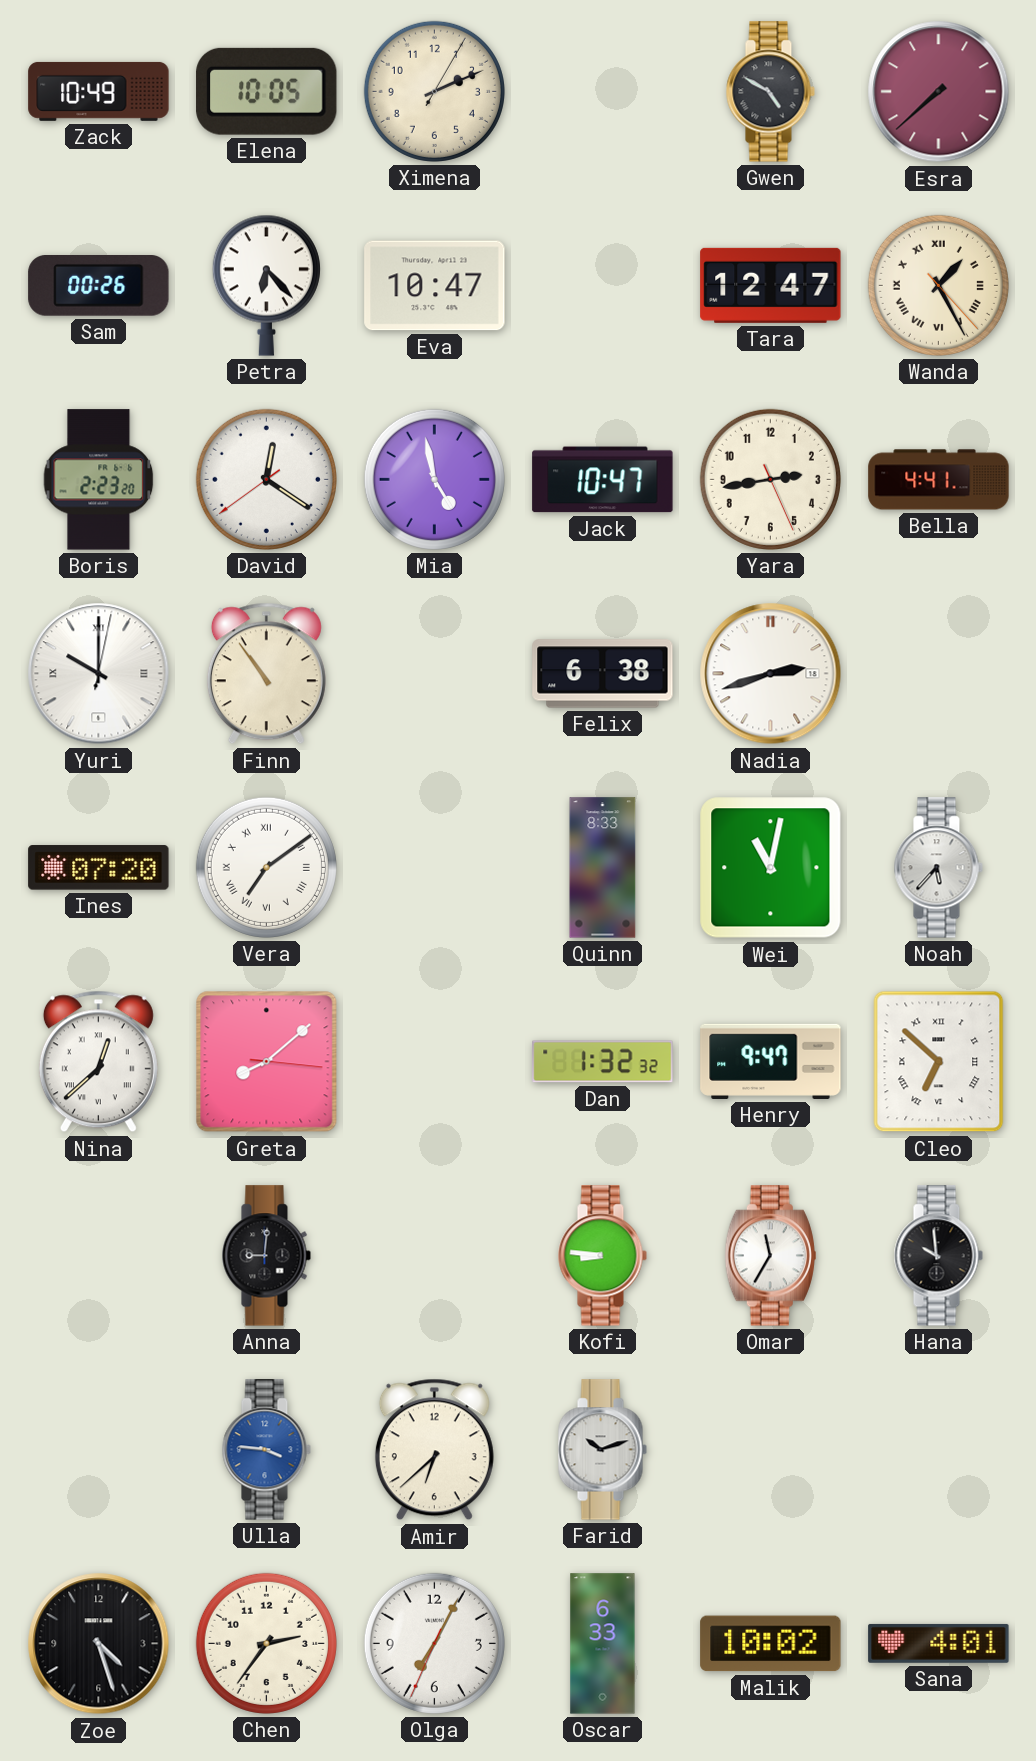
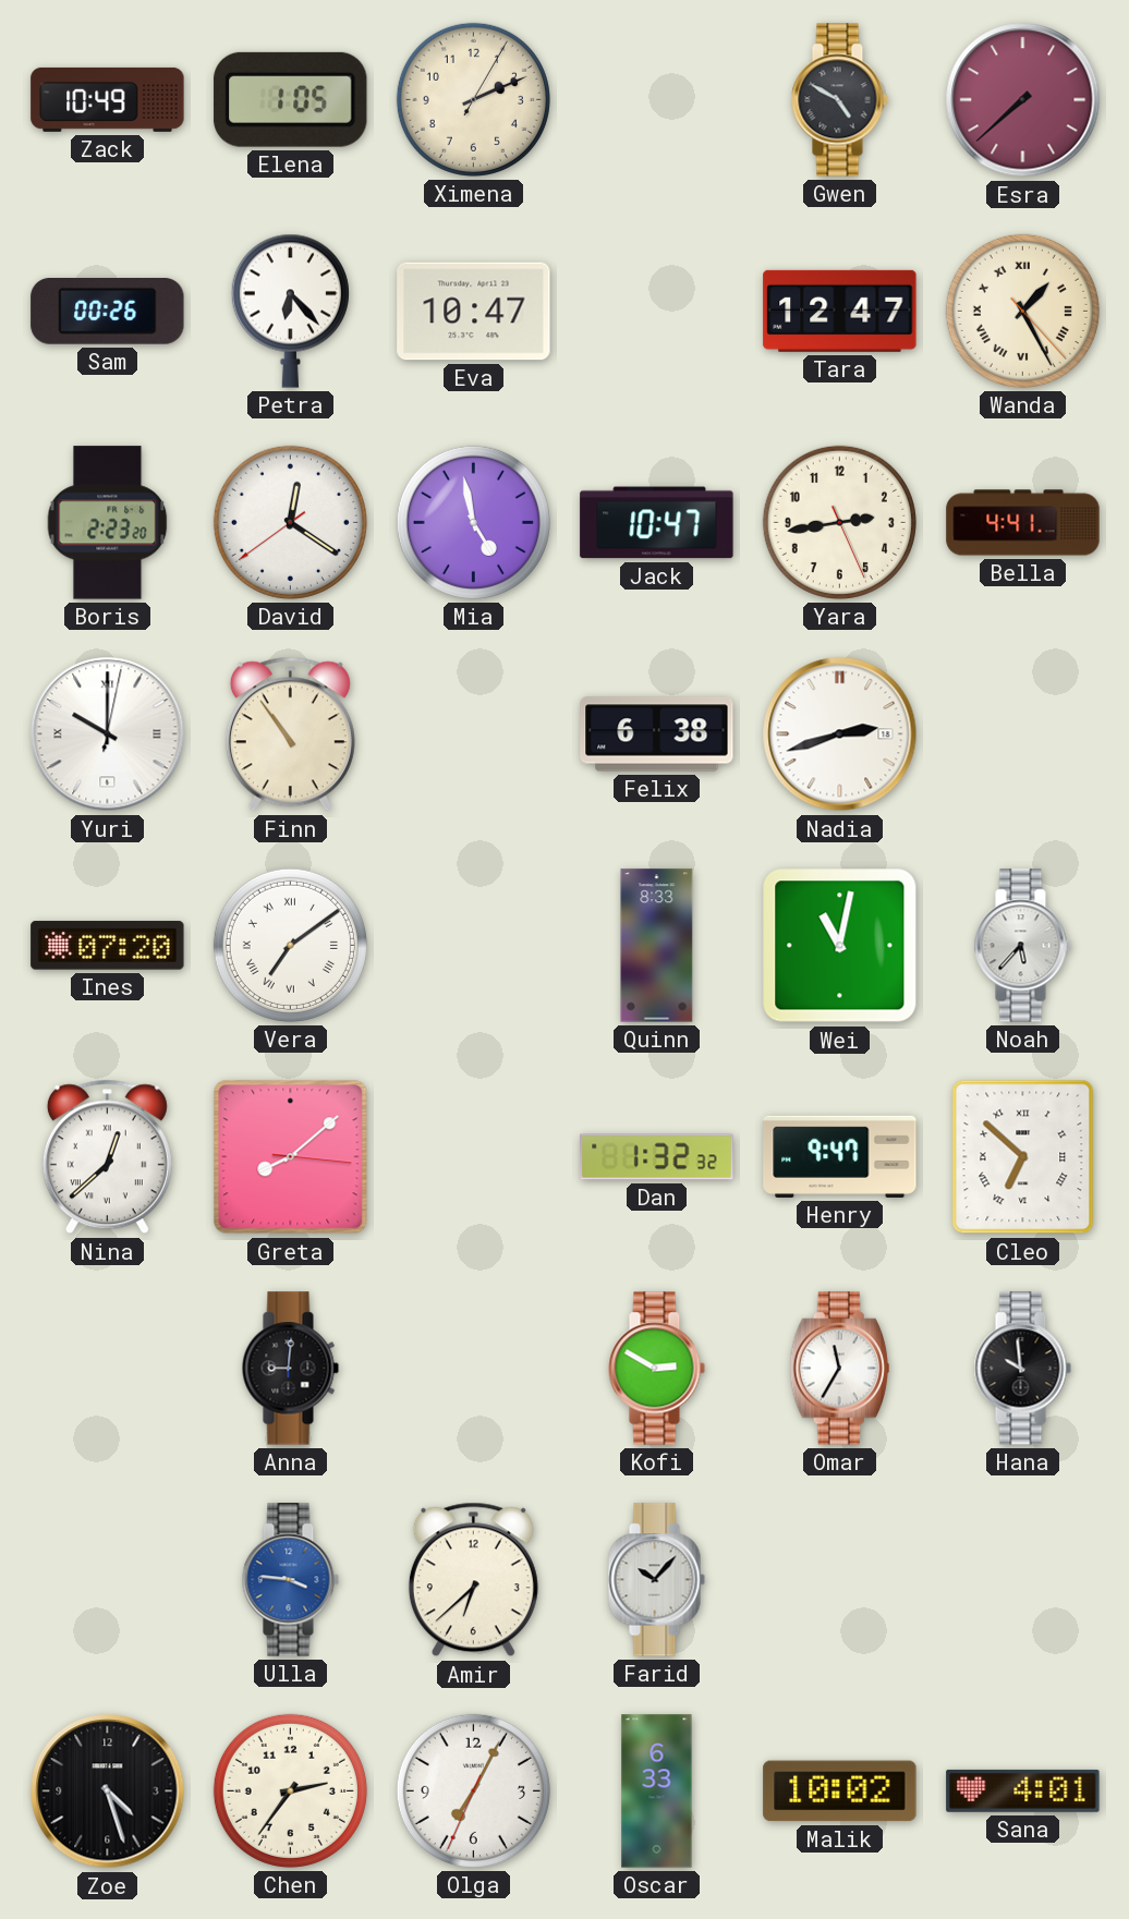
Elena: 10:05 -> 1:05 (291, 99)
Kofi: 8:46 -> 2:50 (656, 1369)
Farid: 10:12 -> 10:07 (656, 1580)
